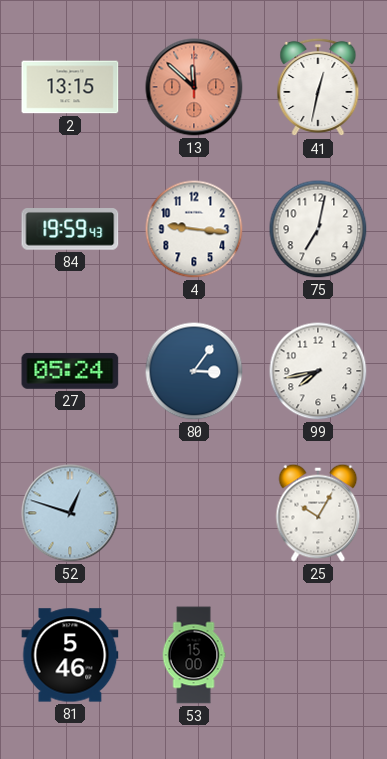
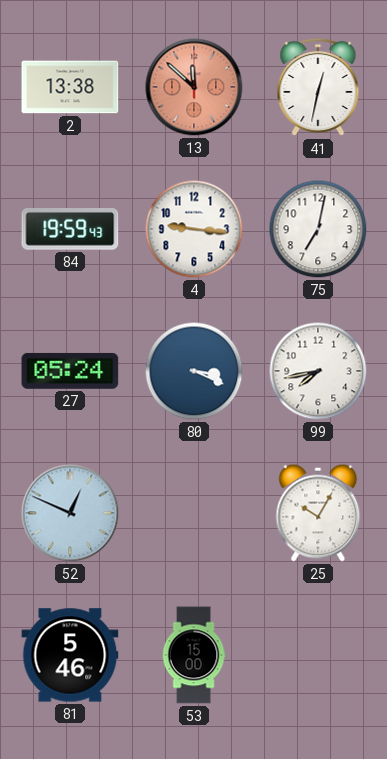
2: 13:15 -> 13:38 (70, 87)
80: 3:06 -> 3:19 (194, 371)
52: 12:48 -> 12:49 (70, 513)
